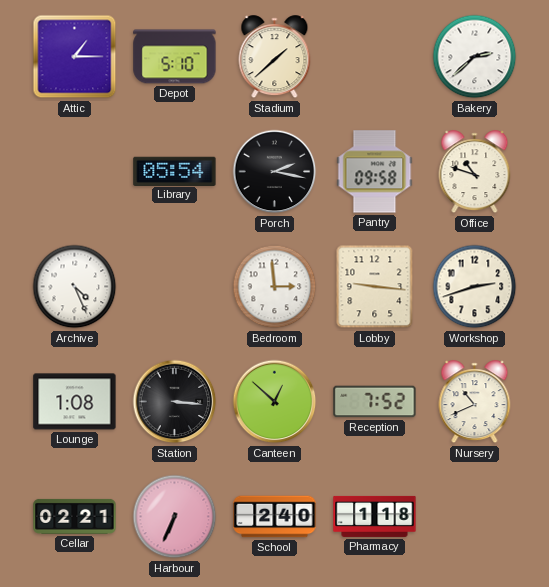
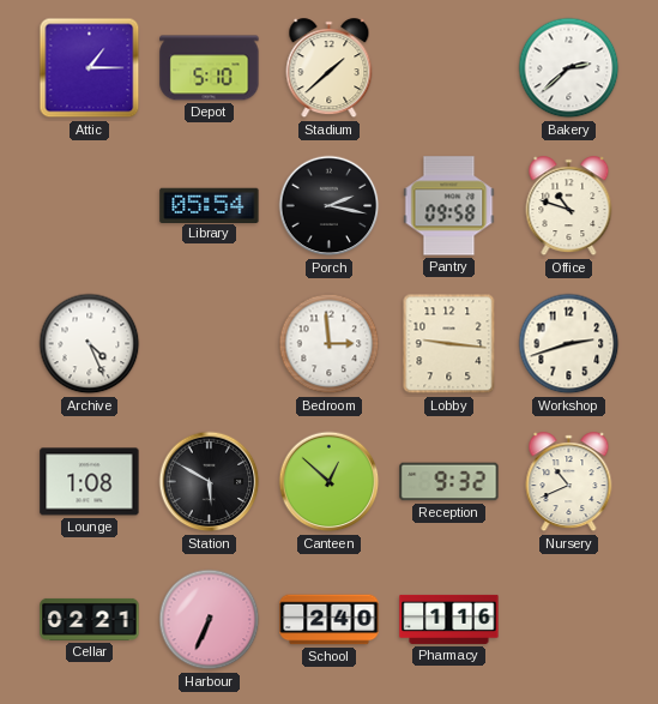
Station: 3:16 -> 5:50 (210, 482)
Reception: 7:52 -> 9:32 (449, 482)
Pharmacy: 1:18 -> 1:16 (449, 619)
